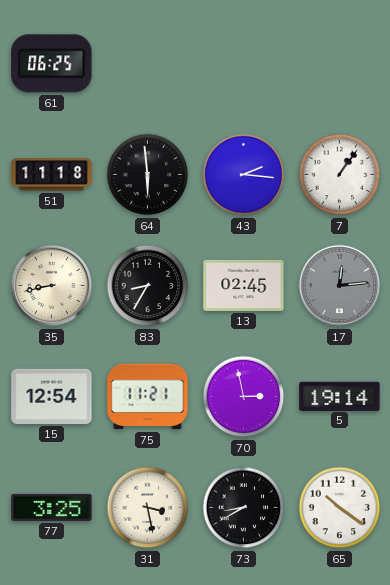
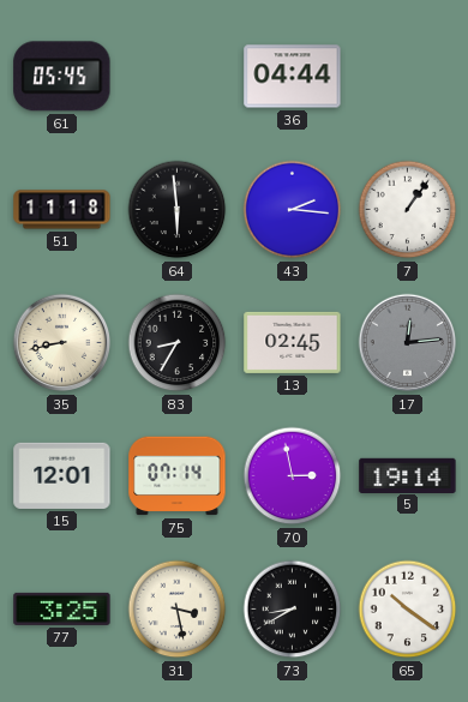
61: 06:25 -> 05:45 (62, 77)
36: none -> 04:44 (293, 77)
15: 12:54 -> 12:01 (62, 475)
75: 11:21 -> 07:14 (178, 476)
